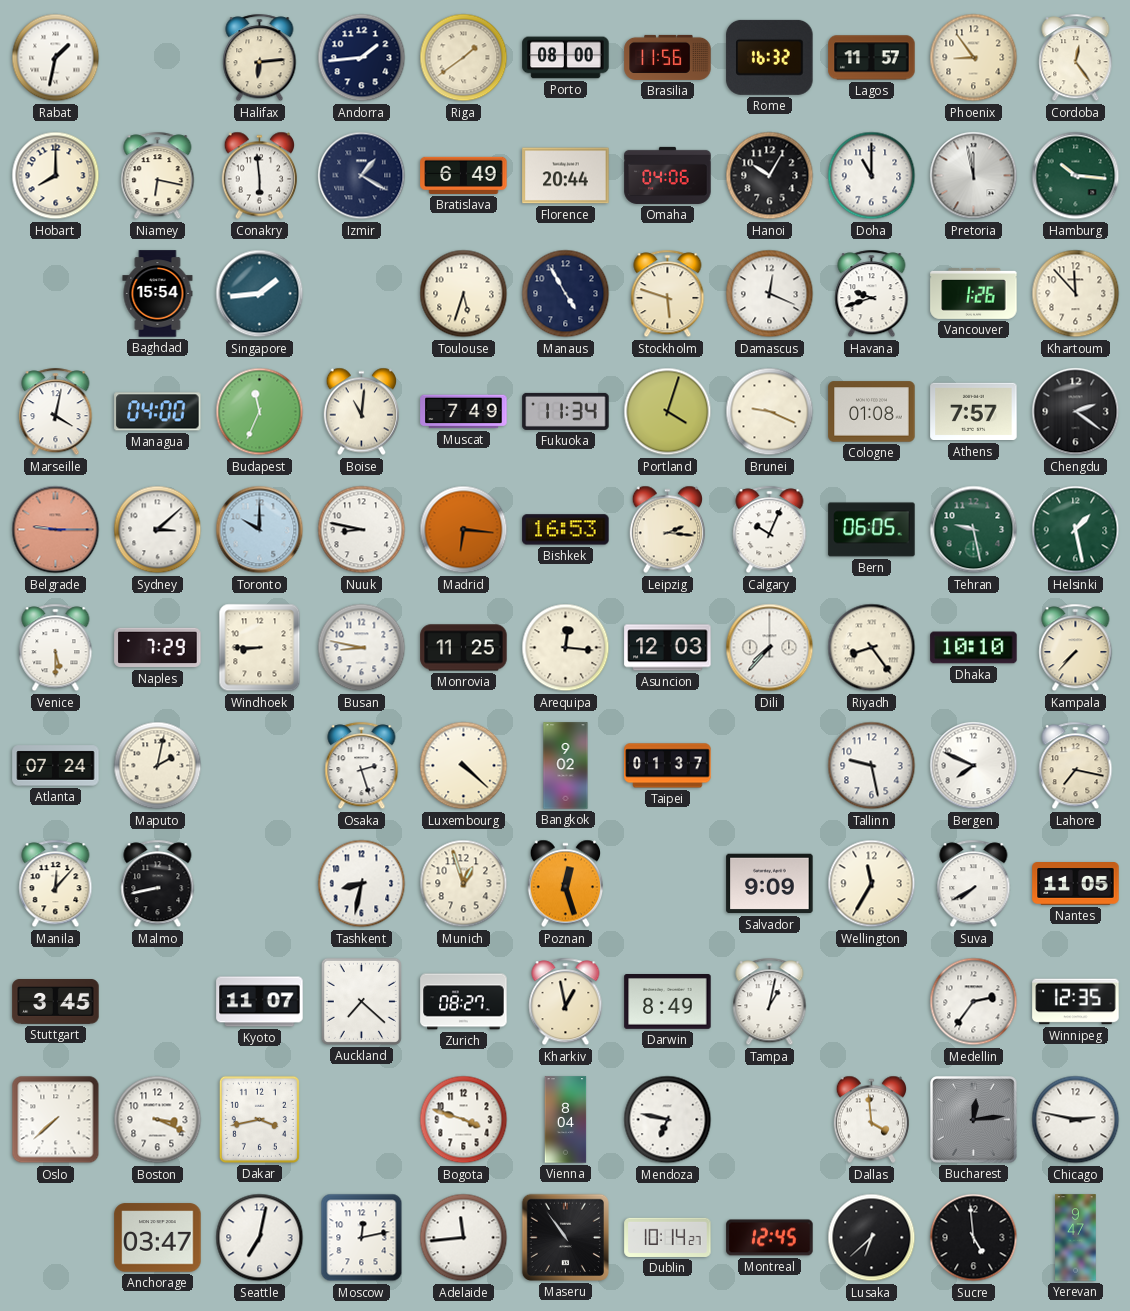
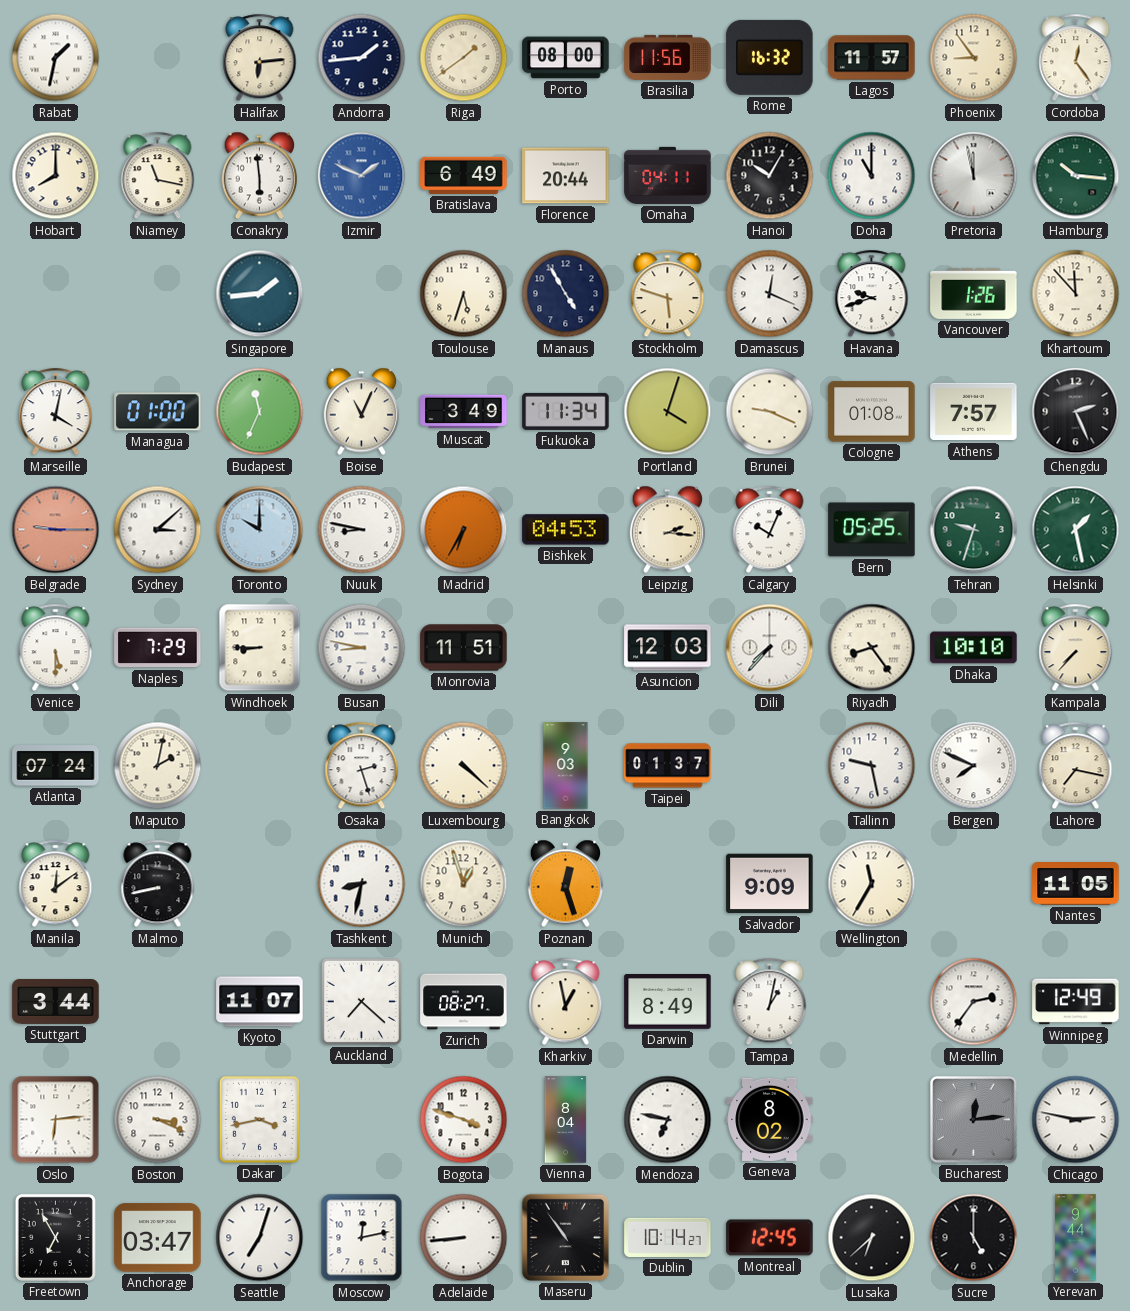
Niamey: 6:17 -> 11:17 (158, 176)
Izmir: 1:20 -> 1:49 (362, 176)
Izmir dial: navy -> blue (362, 176)
Omaha: 04:06 -> 04:11 (668, 175)
Baghdad: 15:54 -> none (158, 294)
Managua: 04:00 -> 01:00 (158, 412)
Boise: 11:01 -> 11:04 (361, 412)
Muscat: 7:49 -> 3:49 (464, 412)
Chengdu: 2:21 -> 2:26 (1076, 412)
Madrid: 6:16 -> 6:35 (464, 530)
Bishkek: 16:53 -> 04:53 (566, 530)
Bern: 06:05 -> 05:25 (872, 530)
Tehran: 9:28 -> 9:33 (974, 530)
Monrovia: 11:25 -> 11:51 (464, 648)
Arequipa: 12:16 -> none (566, 648)
Bangkok: 9:02 -> 9:03 (566, 766)
Manila: 12:07 -> 12:09 (56, 884)
Suva: 7:40 -> none (974, 884)
Stuttgart: 3:45 -> 3:44 (56, 1002)
Winnipeg: 12:35 -> 12:49 (1076, 1002)
Oslo: 7:38 -> 6:14 (56, 1120)
Geneva: none -> 8:02 (770, 1119)
Dallas: 3:59 -> none (871, 1120)
Freetown: none -> 6:55 (55, 1237)
Seattle: 7:02 -> 7:03 (260, 1238)
Adelaide: 11:44 -> 8:44 (464, 1238)
Sucre: 4:59 -> 5:00 (974, 1238)
Yerevan: 9:47 -> 9:44 (1076, 1238)
